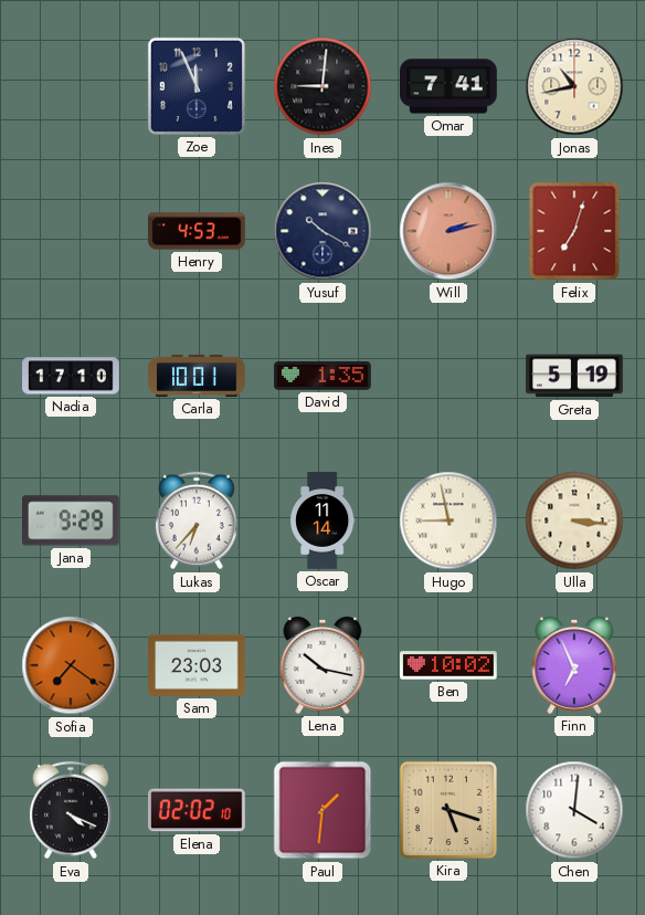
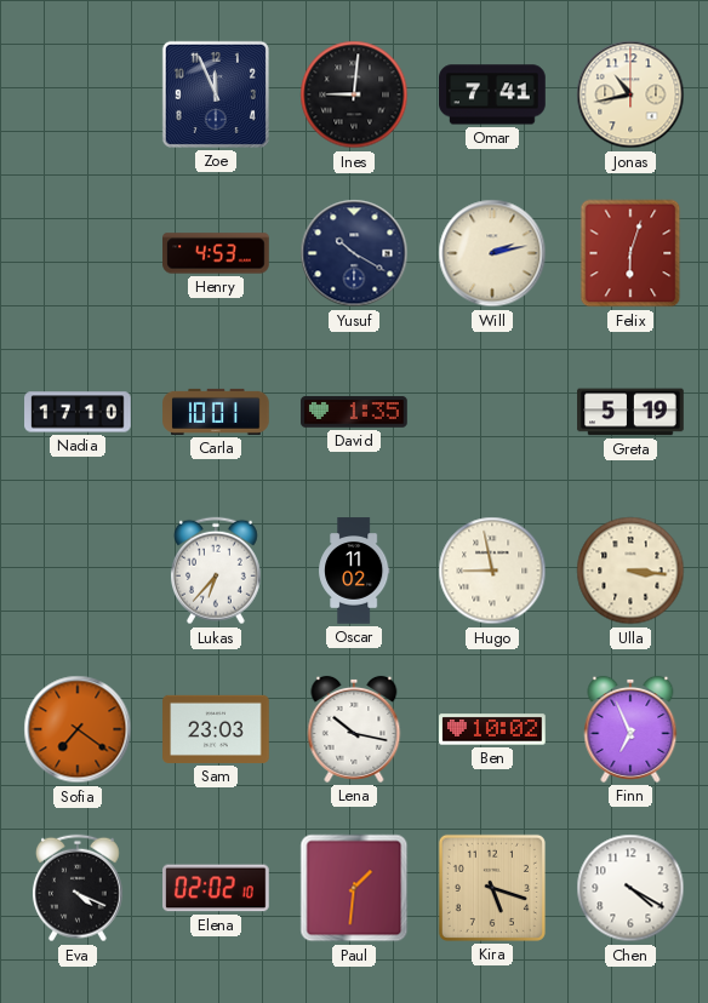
Will dial: salmon -> cream (492, 253)
Felix: 7:03 -> 6:03 (630, 253)
Jana: 9:29 -> none (72, 520)
Oscar: 11:14 -> 11:02 (354, 571)
Chen: 4:01 -> 4:20 (630, 888)
